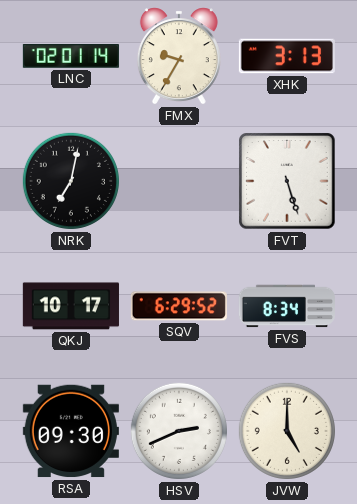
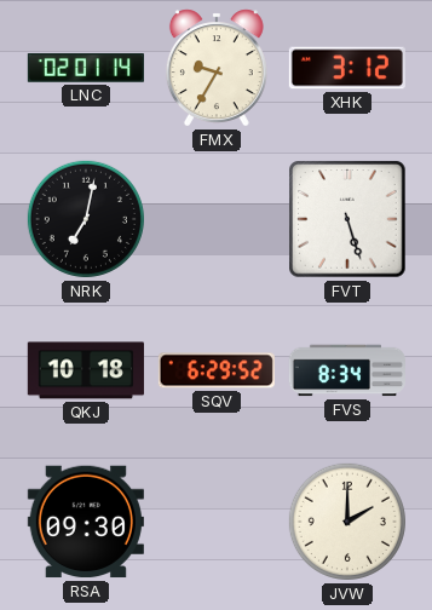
XHK: 3:13 -> 3:12 (347, 68)
QKJ: 10:17 -> 10:18 (86, 370)
HSV: 2:41 -> none (179, 431)
JVW: 5:00 -> 2:00 (347, 522)
